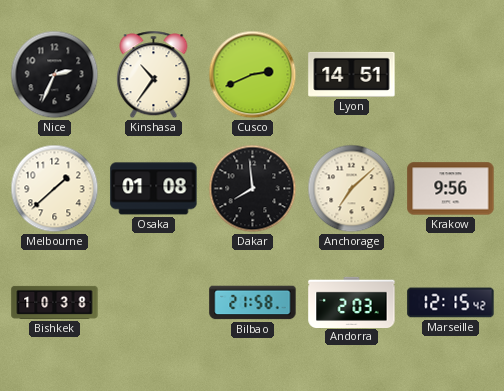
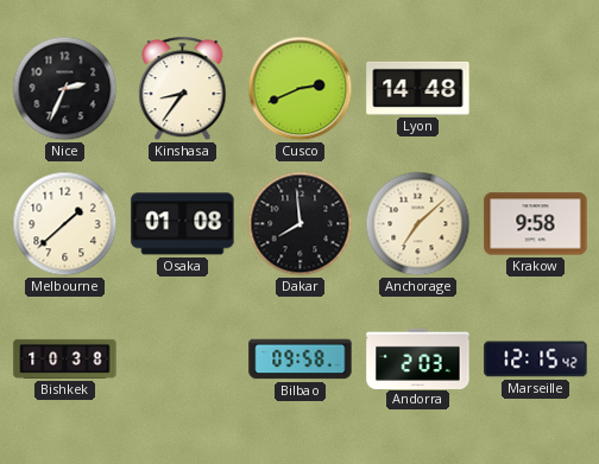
Kinshasa: 10:36 -> 8:36 (183, 89)
Lyon: 14:51 -> 14:48 (418, 88)
Krakow: 9:56 -> 9:58 (536, 224)
Bilbao: 21:58 -> 09:58 (301, 360)
